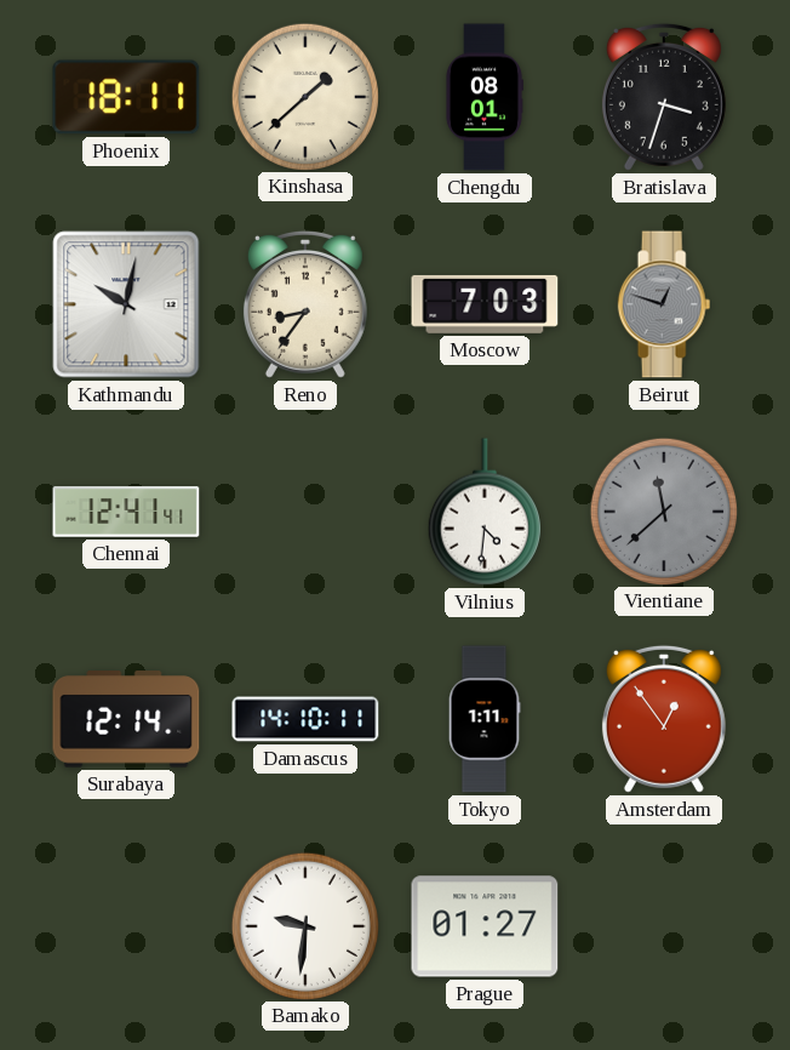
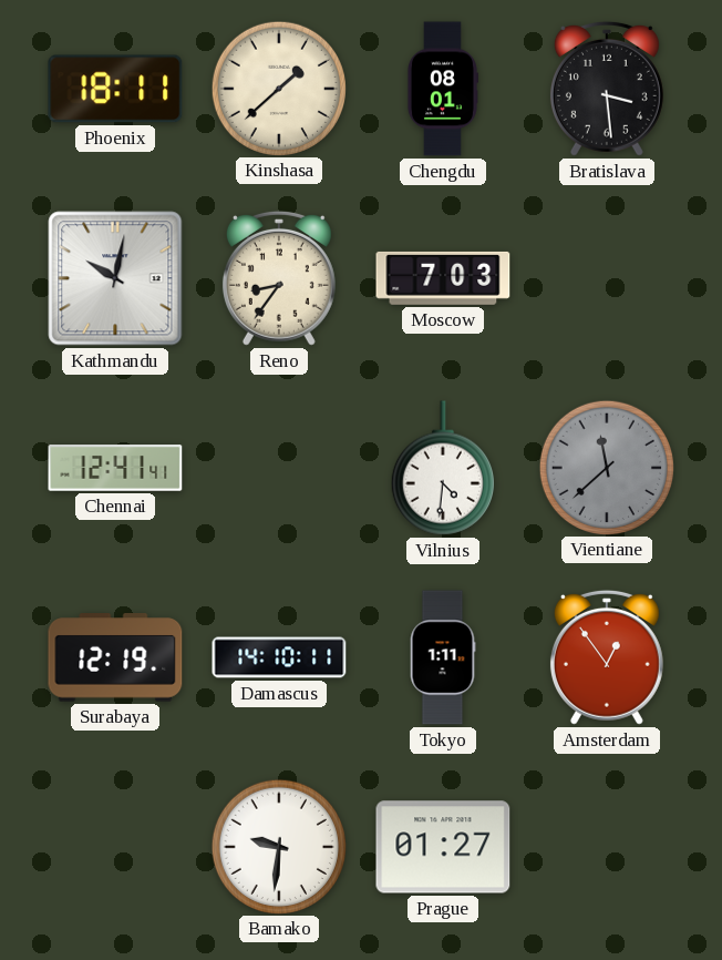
Bratislava: 3:33 -> 3:29 (607, 89)
Beirut: 12:48 -> none (664, 304)
Surabaya: 12:14 -> 12:19 (115, 657)
